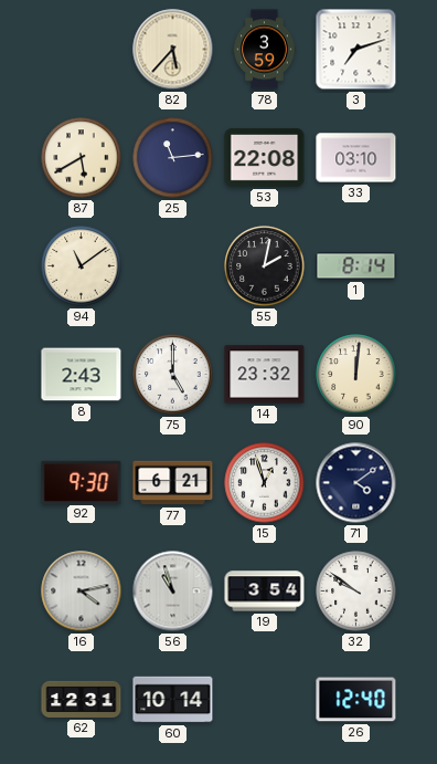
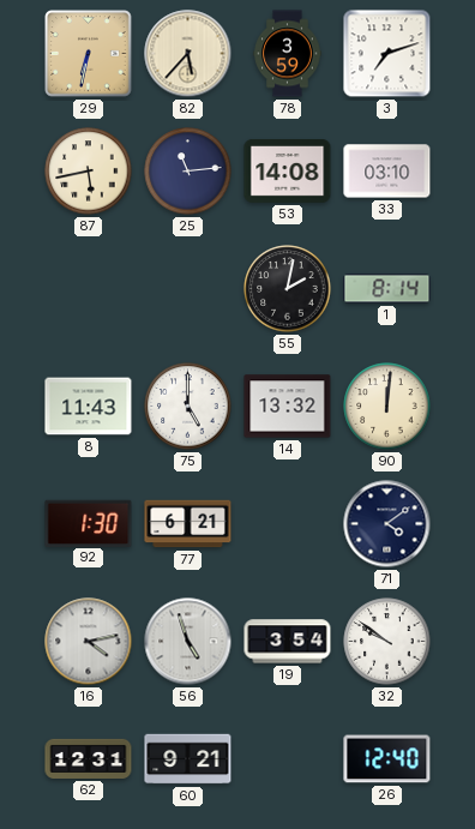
29: none -> 6:32 (89, 54)
87: 5:40 -> 5:43 (89, 172)
53: 22:08 -> 14:08 (288, 172)
94: 11:09 -> none (82, 266)
8: 2:43 -> 11:43 (89, 407)
14: 23:32 -> 13:32 (288, 407)
92: 9:30 -> 1:30 (89, 523)
15: 12:57 -> none (265, 483)
56: 10:57 -> 4:57 (188, 642)
60: 10:14 -> 9:21 (188, 759)
